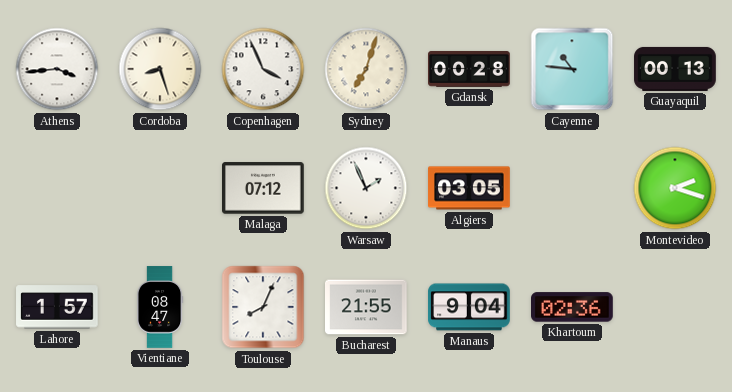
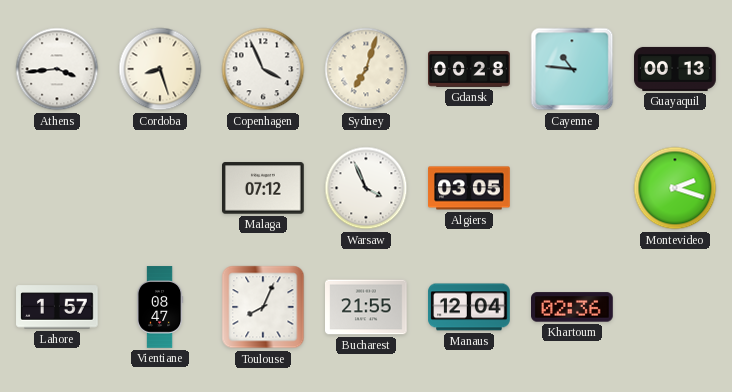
Warsaw: 1:56 -> 3:56 (366, 188)
Manaus: 9:04 -> 12:04 (469, 307)
